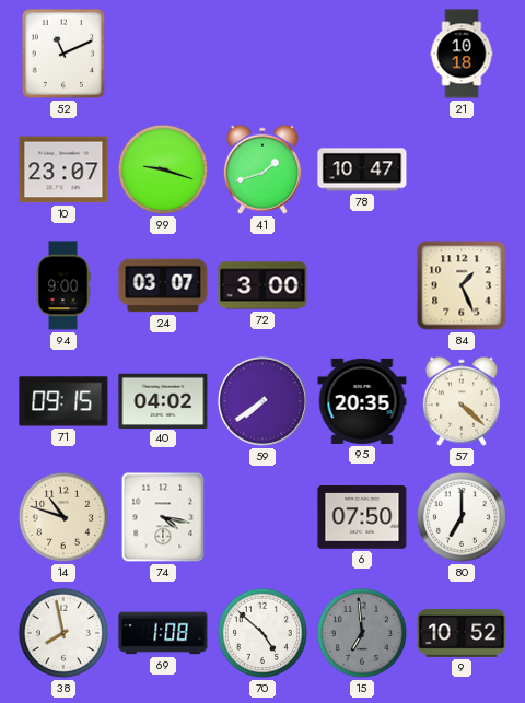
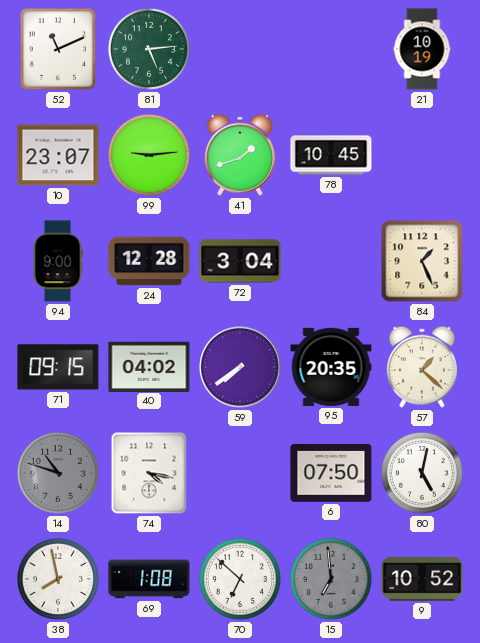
81: none -> 5:14 (149, 49)
21: 10:18 -> 10:19 (422, 49)
99: 9:18 -> 9:14 (149, 155)
78: 10:47 -> 10:45 (331, 155)
24: 03:07 -> 12:28 (149, 261)
72: 3:00 -> 3:04 (240, 261)
57: 4:22 -> 1:22 (422, 367)
14 dial: cream -> grey (58, 473)
80: 7:00 -> 5:02 (422, 473)
70: 4:52 -> 6:52 (240, 579)
